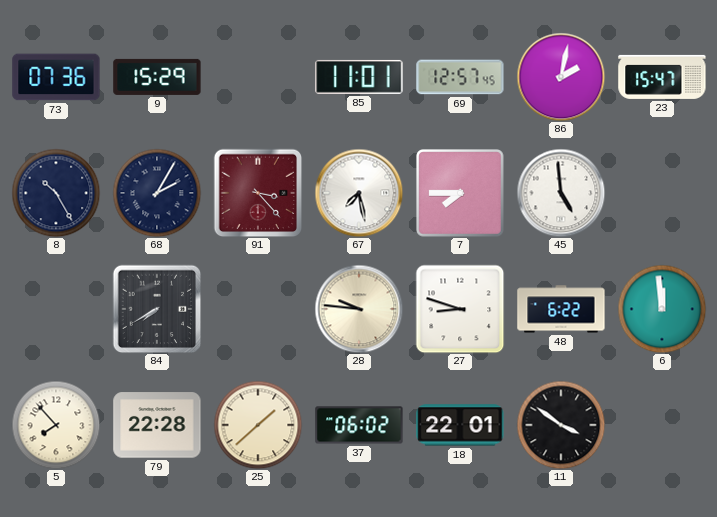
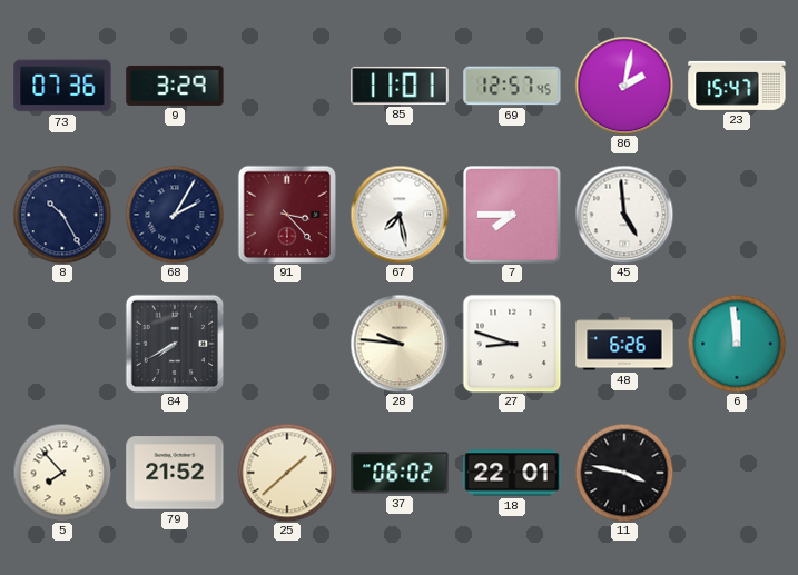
9: 15:29 -> 3:29 (175, 86)
48: 6:22 -> 6:26 (624, 344)
79: 22:28 -> 21:52 (175, 473)
11: 3:51 -> 3:47 (624, 473)
